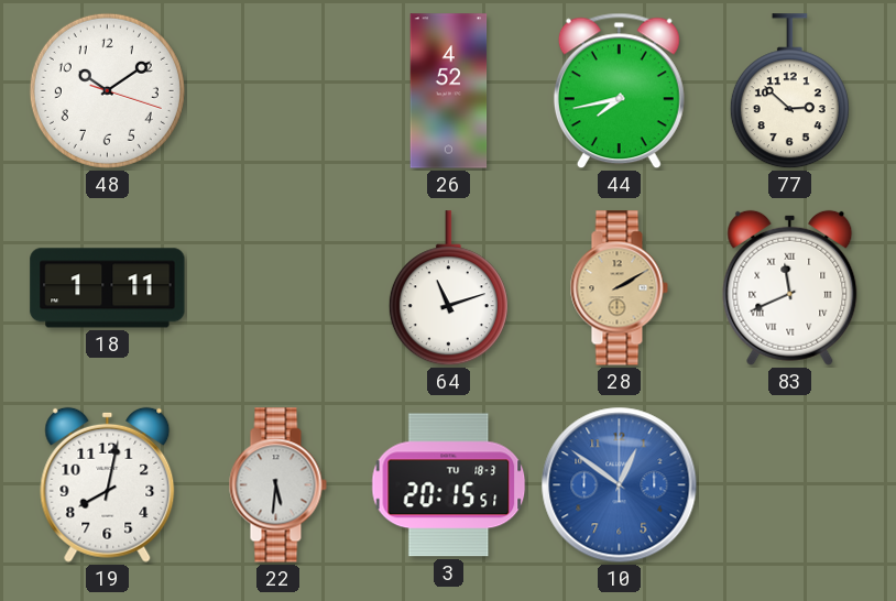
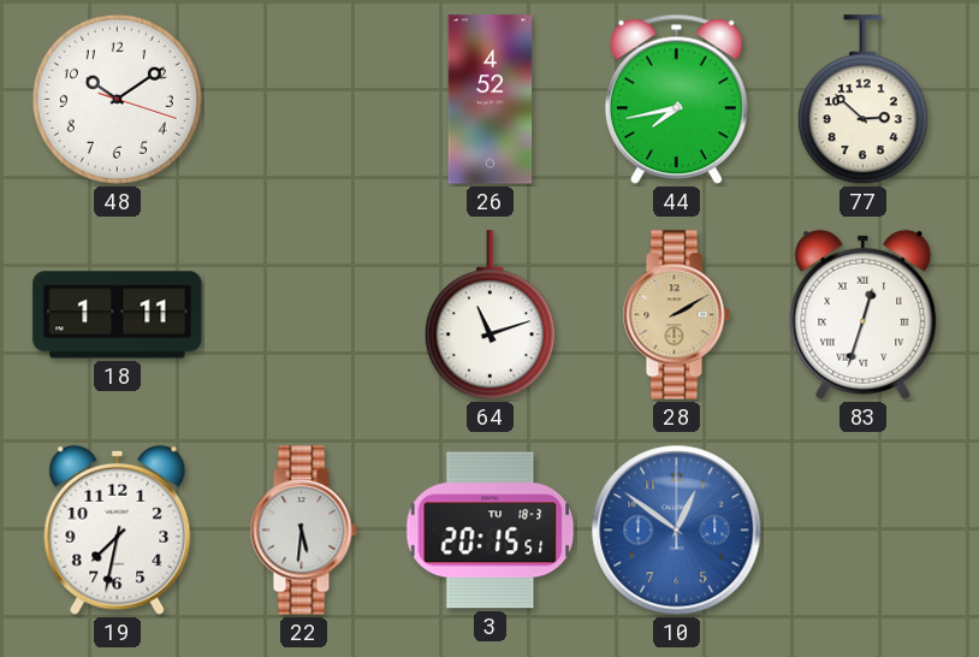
83: 11:41 -> 12:33 (864, 314)
19: 8:02 -> 7:32 (118, 529)
